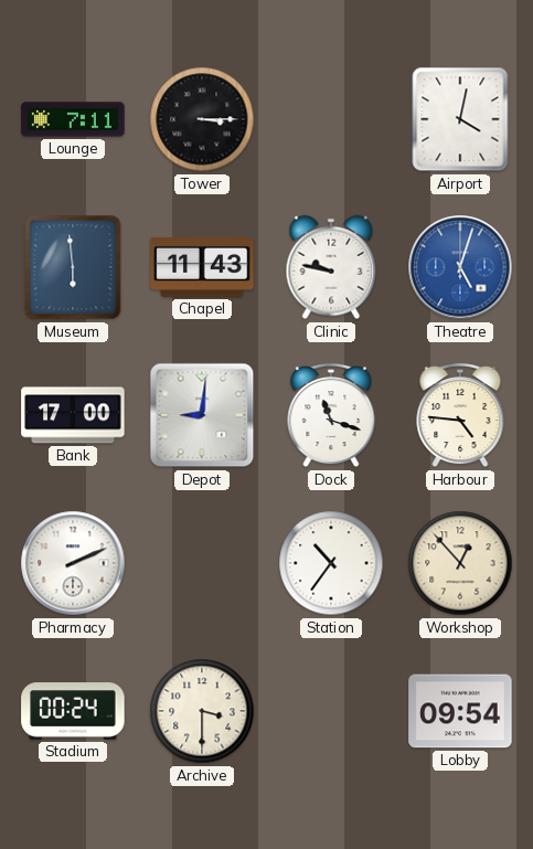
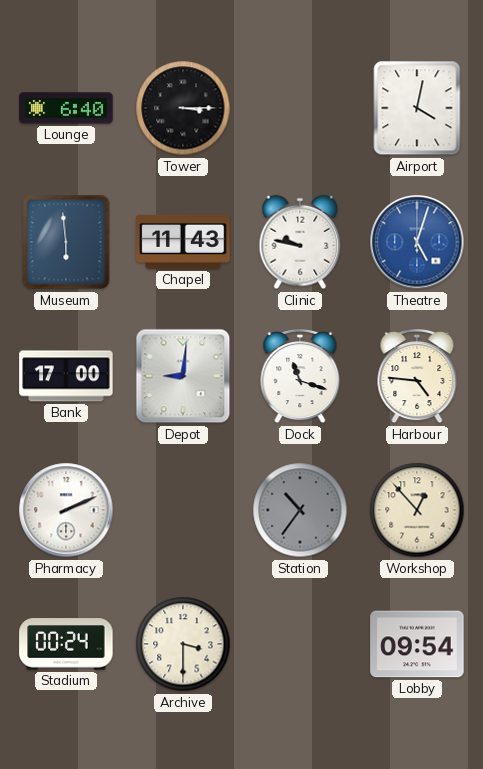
Lounge: 7:11 -> 6:40 (66, 108)
Station dial: white -> grey (300, 510)
